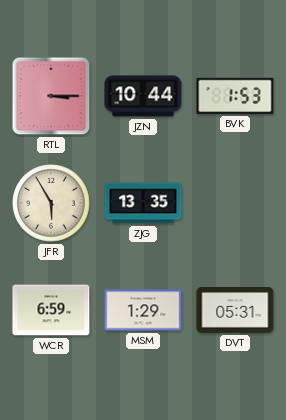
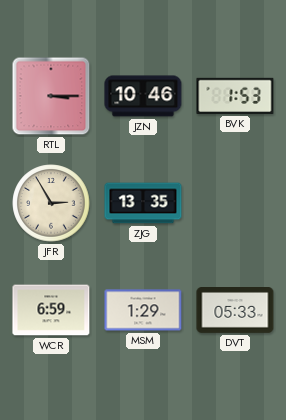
JZN: 10:44 -> 10:46 (143, 96)
JFR: 5:55 -> 2:55 (51, 203)
DVT: 05:31 -> 05:33 (235, 311)
